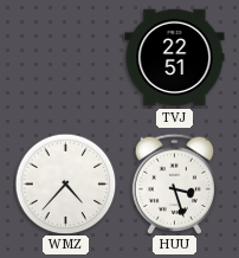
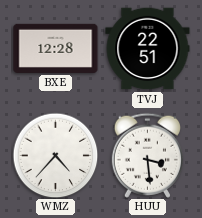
BXE: none -> 12:28 (56, 48)
HUU: 3:27 -> 3:29 (147, 155)
